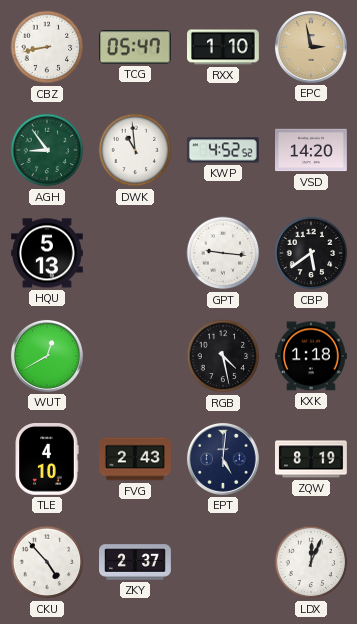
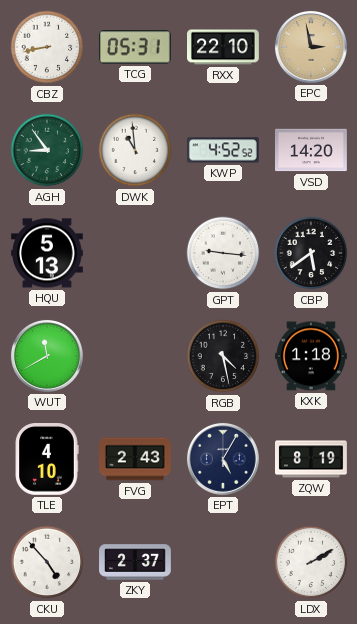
TCG: 05:47 -> 05:31 (135, 47)
RXX: 1:10 -> 22:10 (224, 47)
WUT: 12:40 -> 11:40 (47, 356)
EPT: 5:01 -> 5:05 (223, 459)
LDX: 12:04 -> 2:10 (311, 562)
